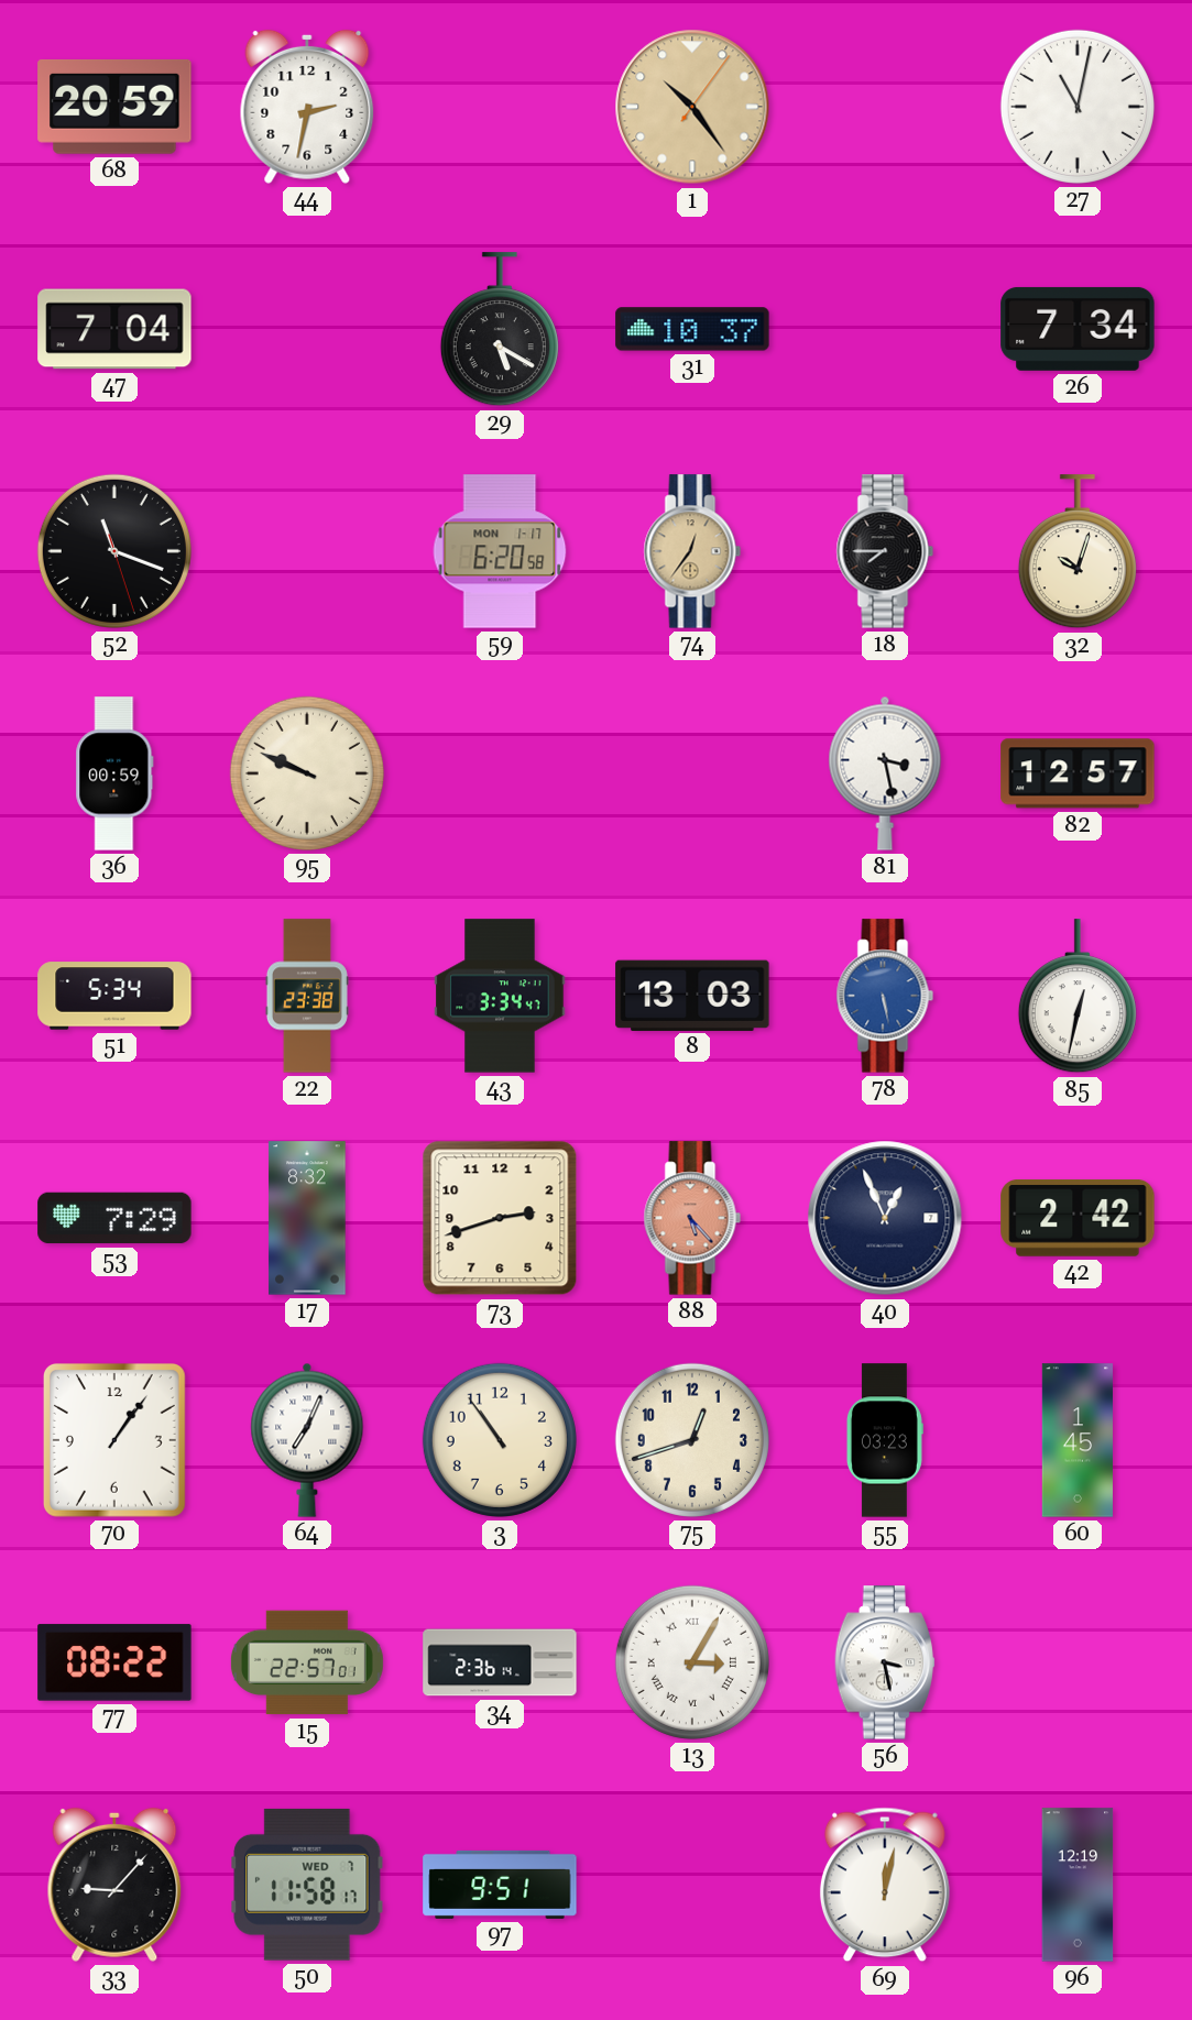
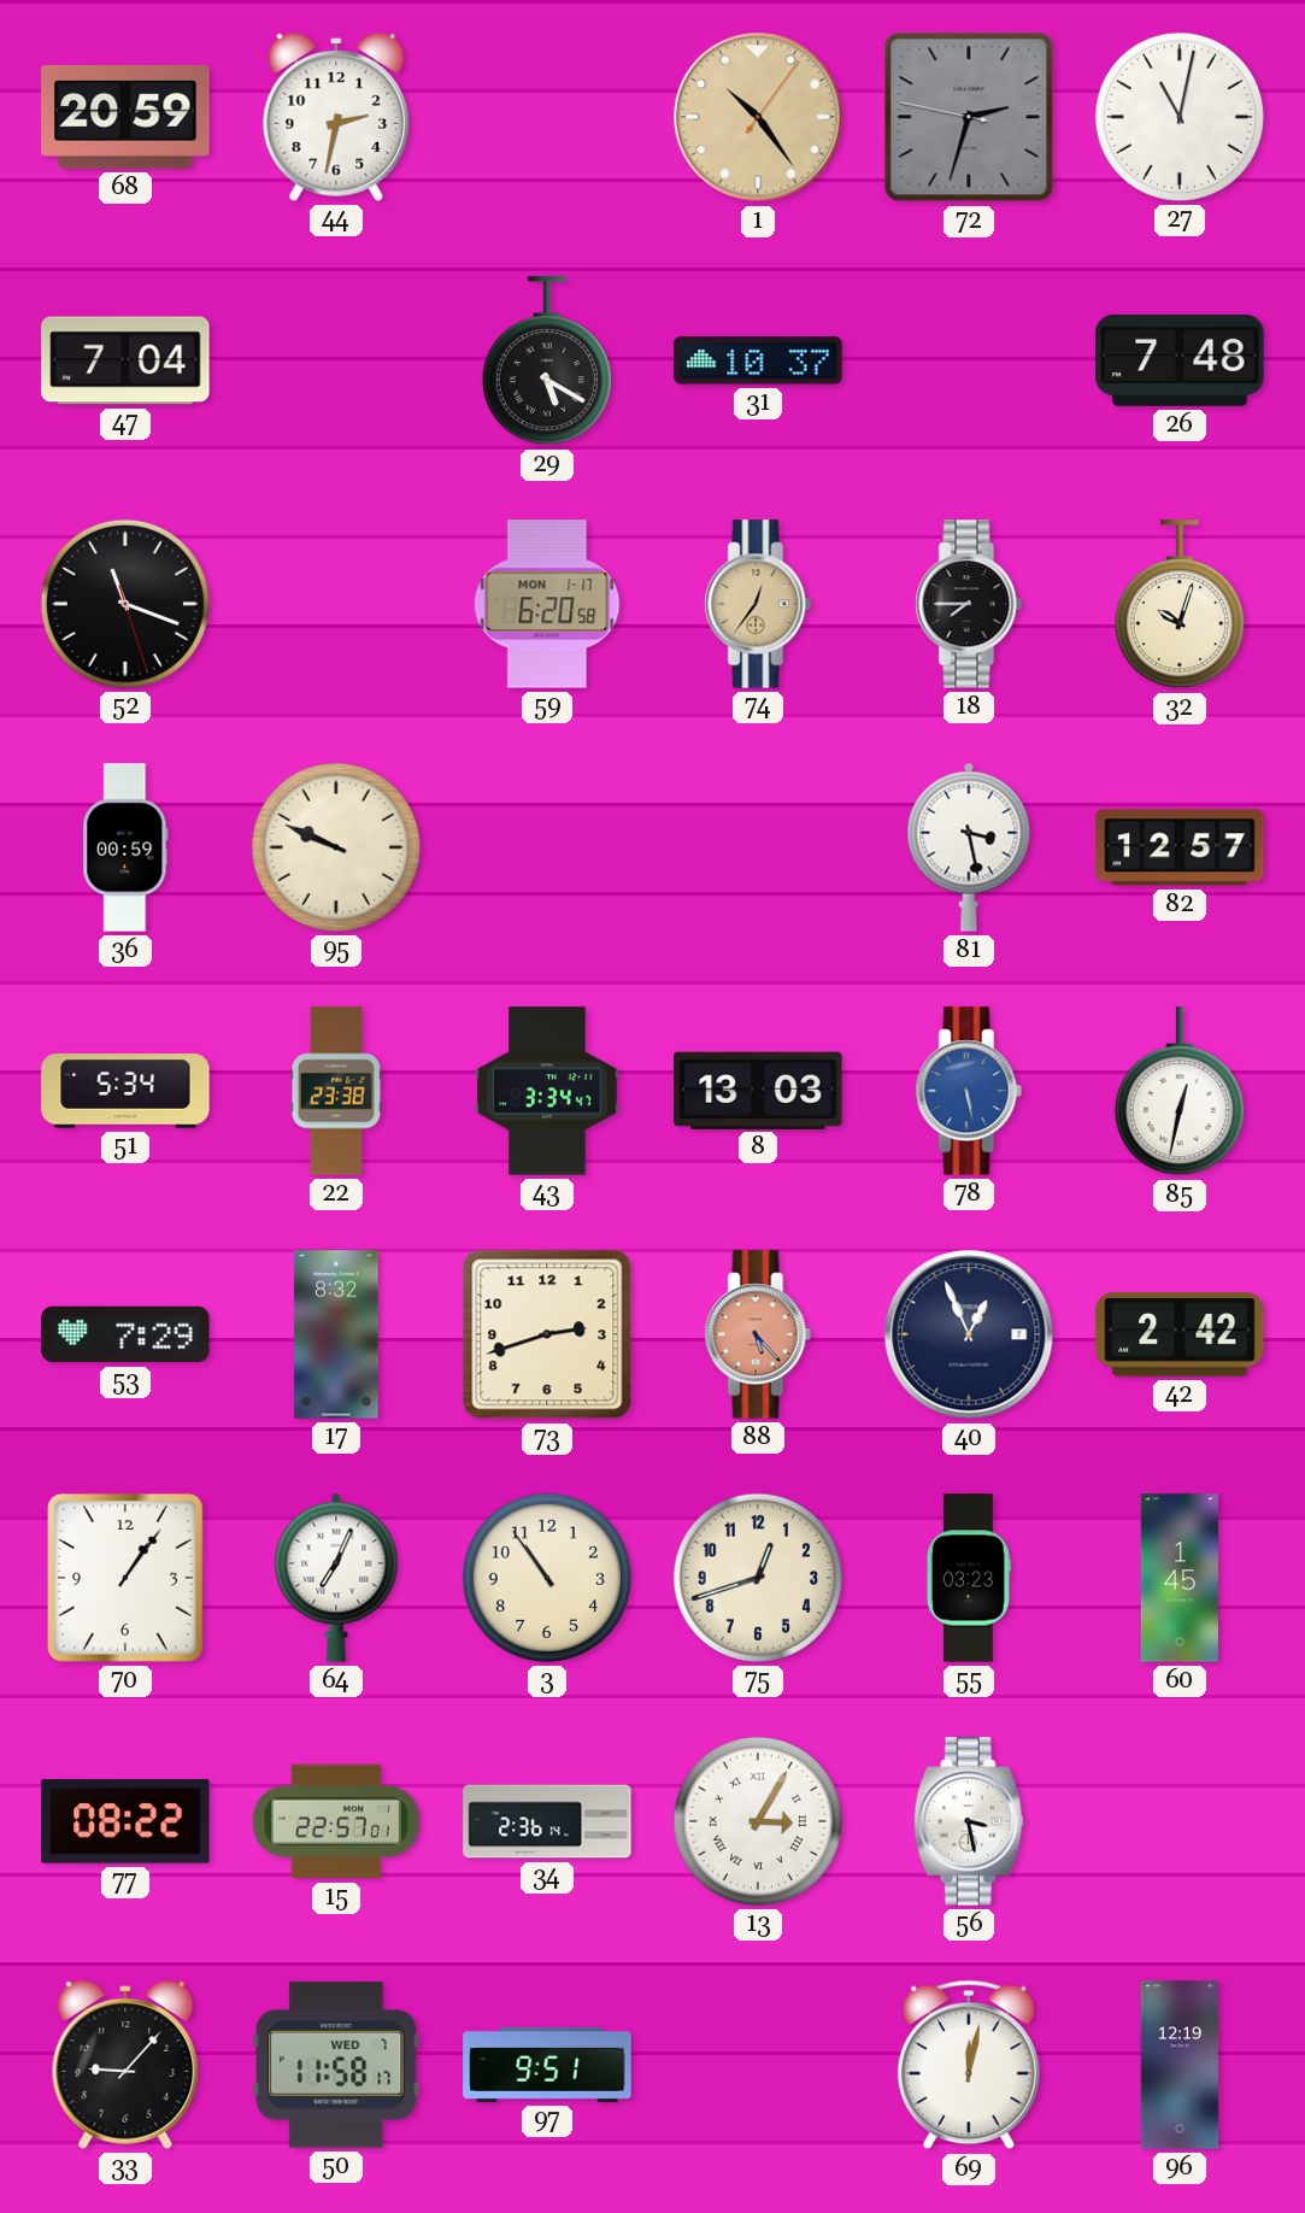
72: none -> 2:32 (969, 117)
26: 7:34 -> 7:48 (1180, 360)
